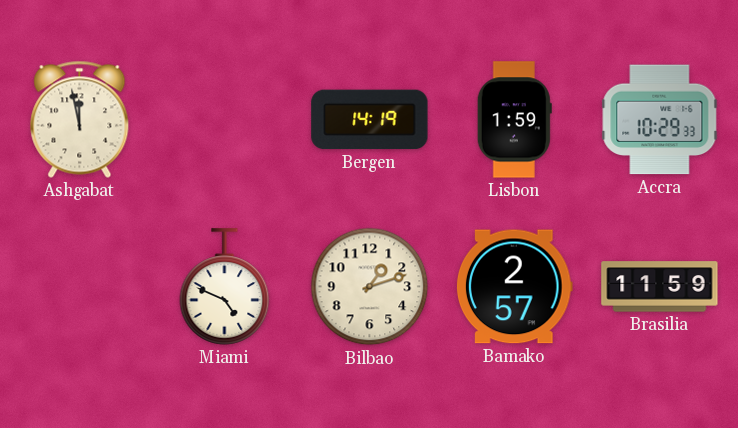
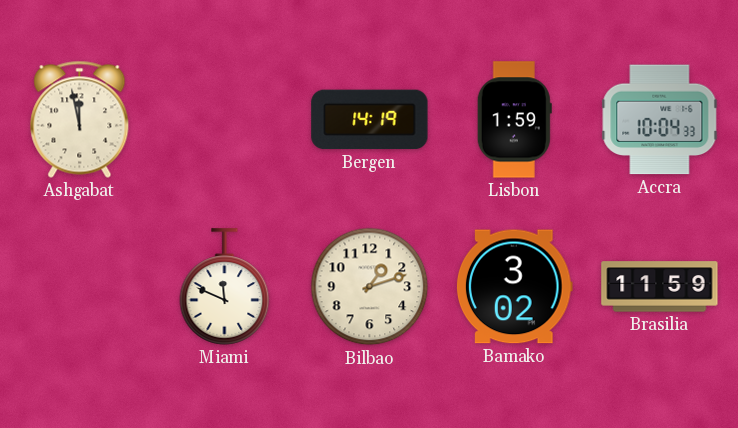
Accra: 10:29 -> 10:04 (660, 120)
Miami: 4:49 -> 11:49 (225, 287)
Bamako: 2:57 -> 3:02 (514, 287)
